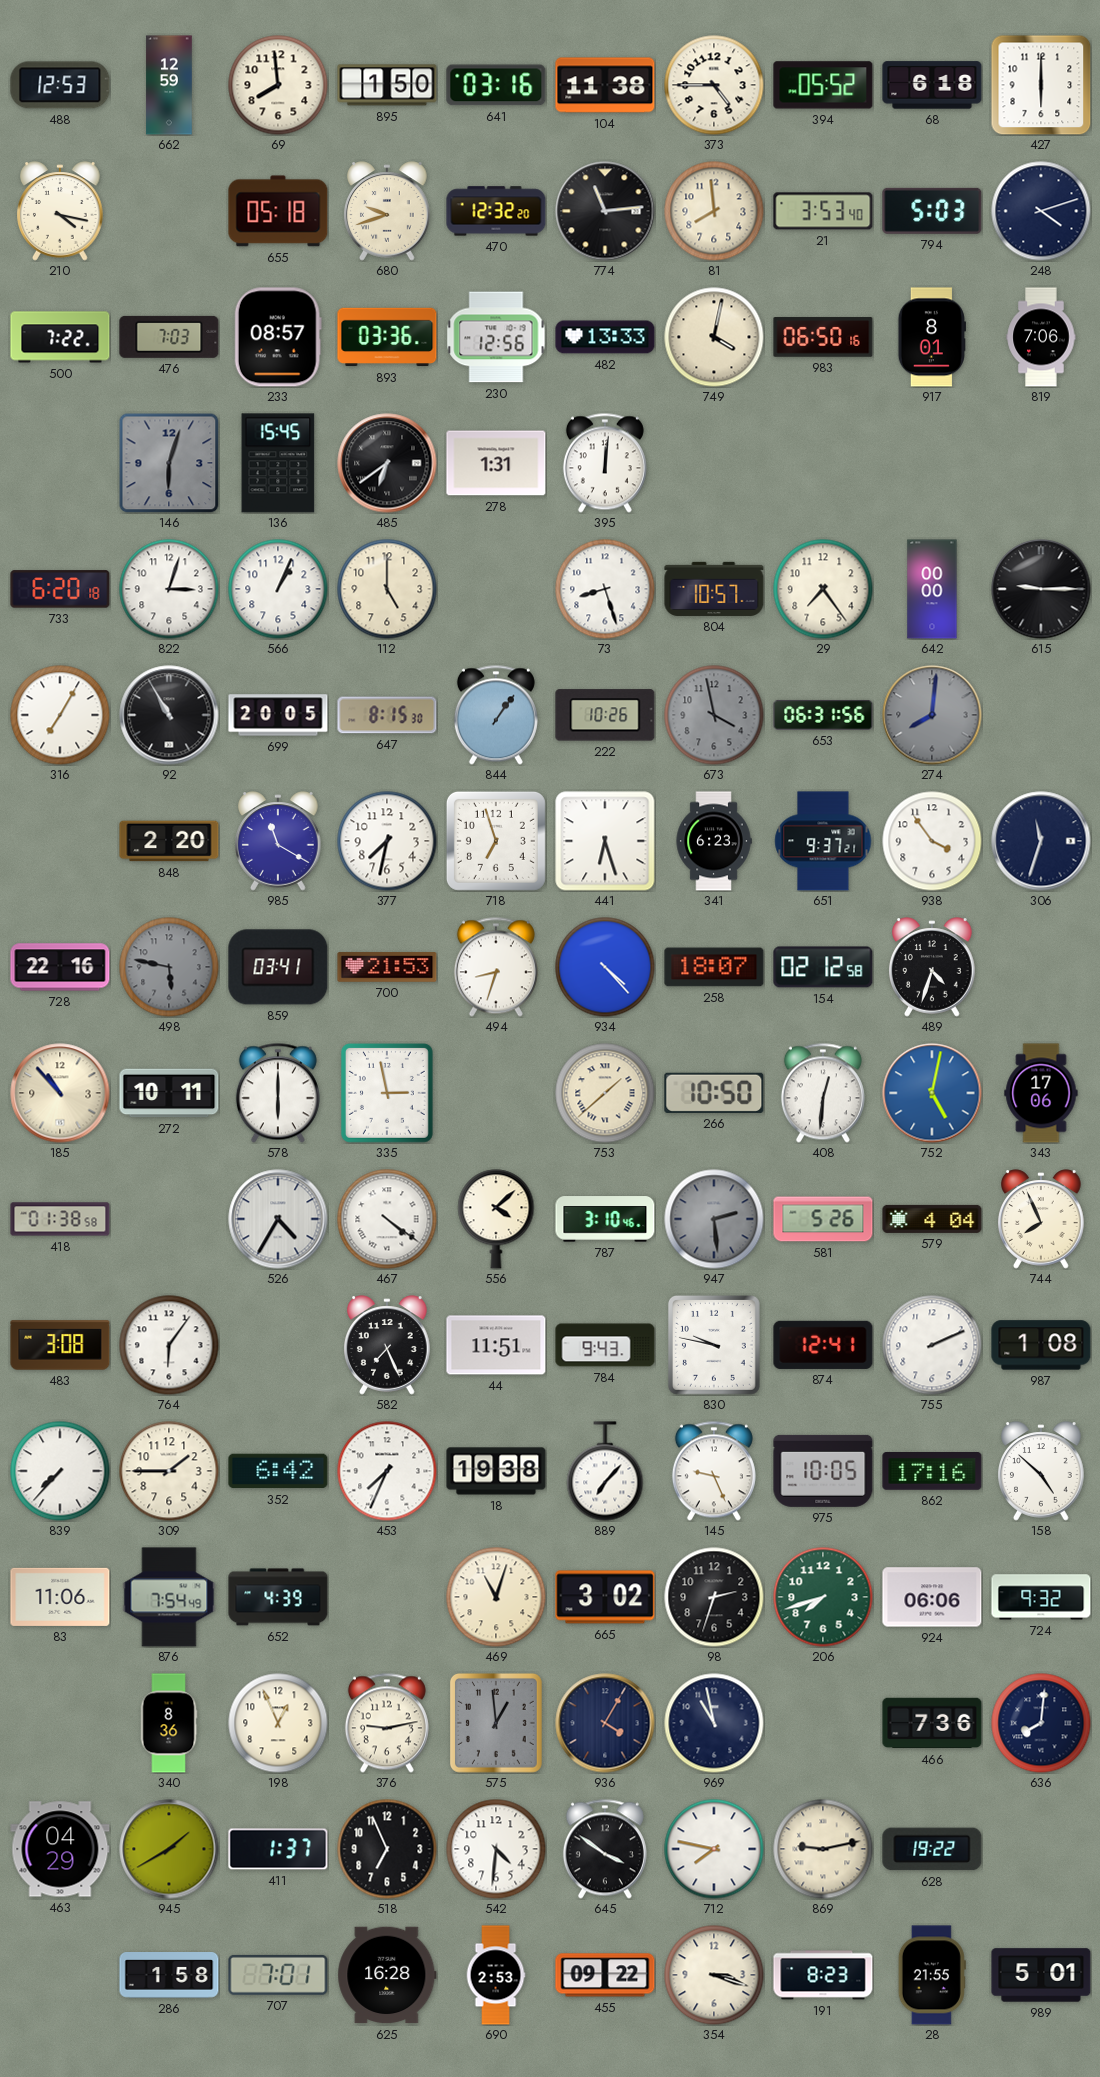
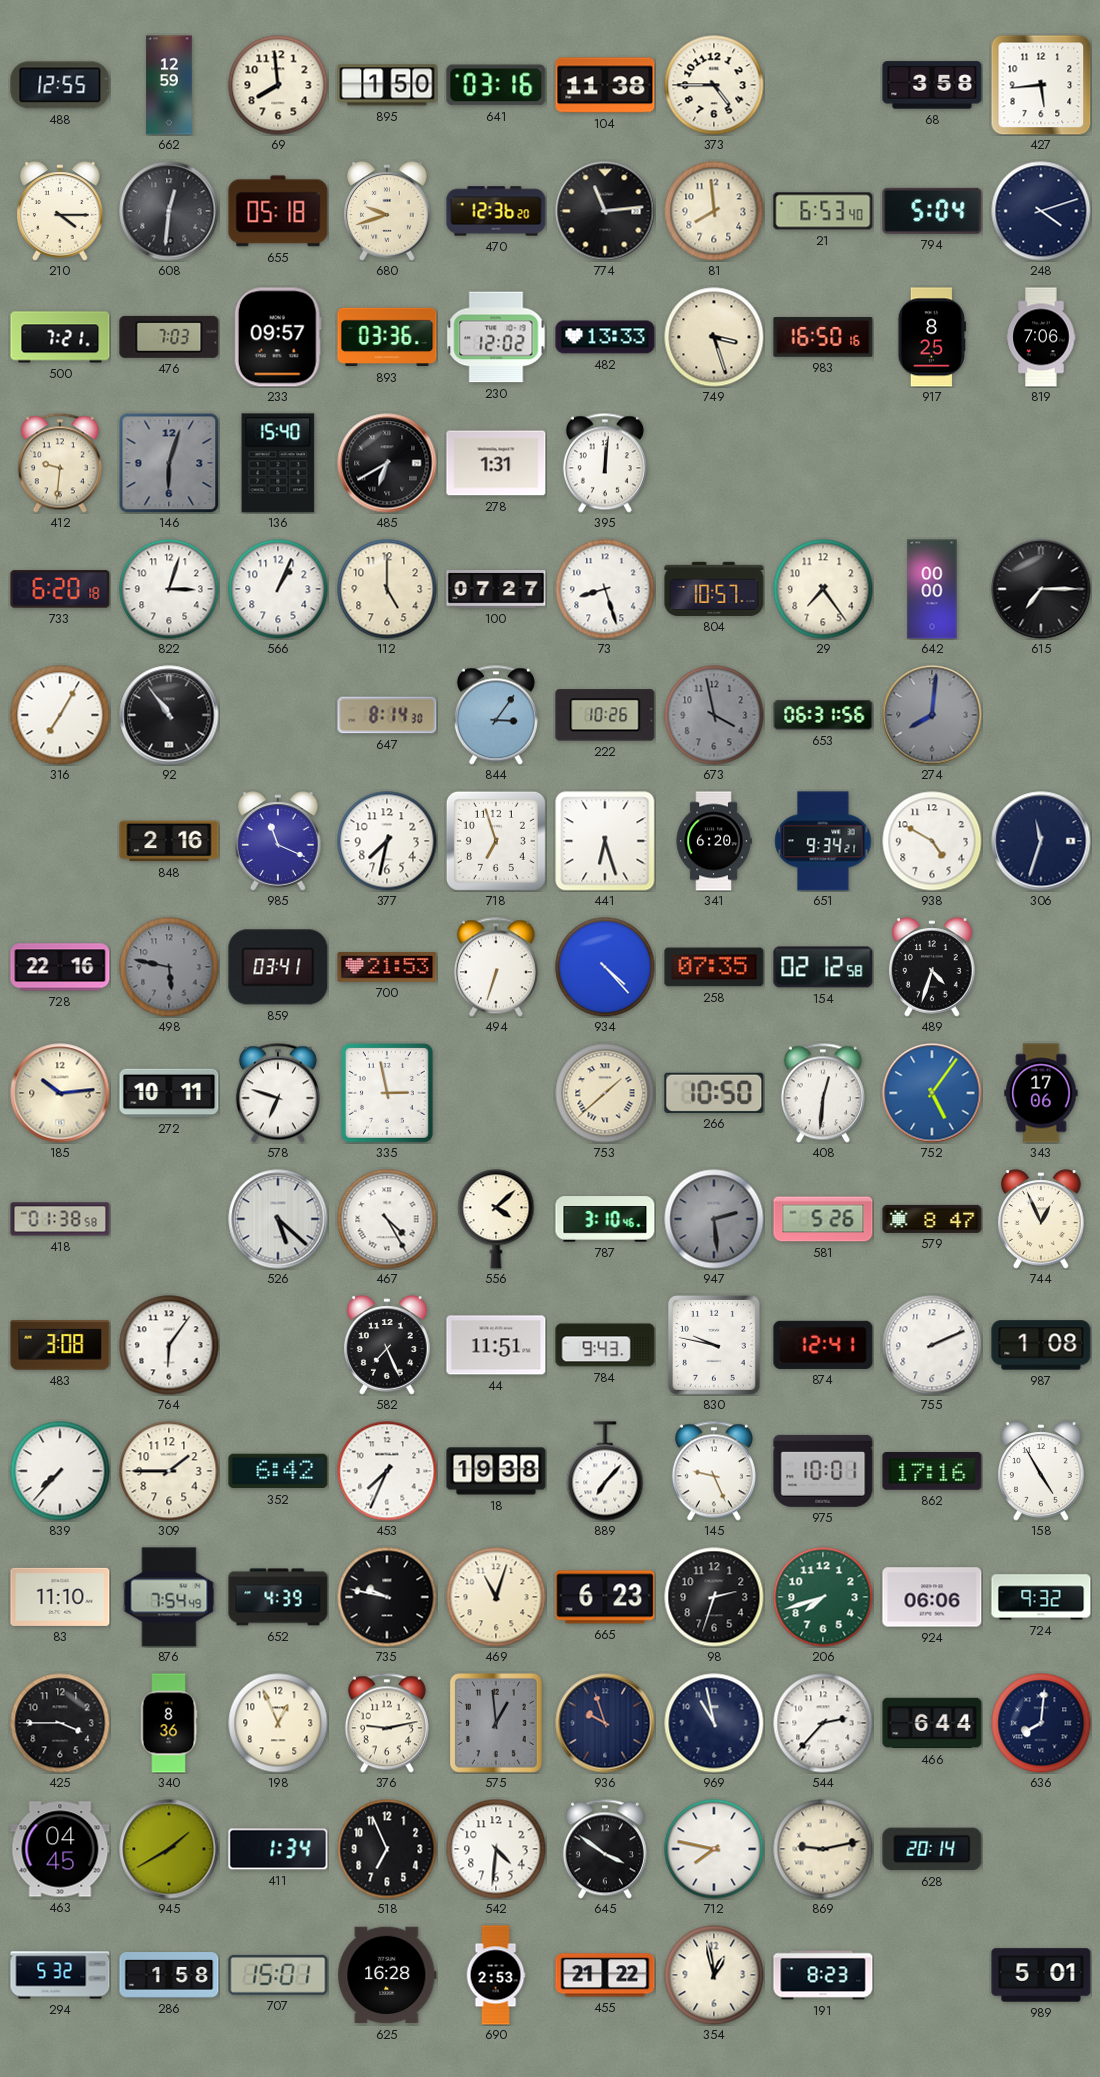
488: 12:53 -> 12:55 (60, 85)
394: 05:52 -> none (823, 85)
68: 6:18 -> 3:58 (932, 85)
427: 6:00 -> 5:44 (1041, 85)
210: 4:17 -> 4:15 (60, 211)
608: none -> 12:31 (169, 211)
470: 12:32 -> 12:36 (496, 211)
21: 3:53 -> 6:53 (823, 211)
794: 5:03 -> 5:04 (932, 211)
500: 7:22 -> 7:21 (60, 337)
233: 08:57 -> 09:57 (278, 337)
230: 12:56 -> 12:02 (496, 337)
749: 4:02 -> 3:27 (714, 337)
983: 06:50 -> 16:50 (823, 337)
917: 8:01 -> 8:25 (931, 337)
412: none -> 9:31 (60, 463)
136: 15:45 -> 15:40 (278, 463)
485: 6:39 -> 6:40 (387, 463)
100: none -> 07:27 (496, 590)
615: 9:15 -> 7:15 (1041, 589)
92: 10:55 -> 10:54 (169, 715)
699: 20:05 -> none (278, 715)
647: 8:15 -> 8:14 (387, 715)
844: 1:06 -> 3:06 (496, 715)
848: 2:20 -> 2:16 (169, 841)
985: 11:20 -> 11:19 (278, 841)
341: 6:23 -> 6:20 (714, 841)
651: 9:37 -> 9:34 (823, 841)
938: 3:54 -> 4:50 (932, 841)
494: 8:33 -> 6:33 (496, 967)
258: 18:07 -> 07:35 (714, 967)
185: 10:53 -> 10:14 (60, 1093)
578: 6:00 -> 6:48 (278, 1093)
752: 5:02 -> 5:06 (932, 1093)
526: 4:35 -> 5:22 (278, 1219)
467: 4:21 -> 4:25 (387, 1219)
579: 4:04 -> 8:47 (932, 1219)
744: 7:56 -> 12:56 (1041, 1219)
975: 10:05 -> 10:01 (823, 1471)
158: 4:52 -> 4:55 (1041, 1471)
83: 11:06 -> 11:10 (60, 1597)
735: none -> 9:47 (387, 1597)
665: 3:02 -> 6:23 (605, 1597)
425: none -> 3:45 (60, 1723)
936: 4:05 -> 9:57 (605, 1723)
544: none -> 2:37 (823, 1723)
466: 7:36 -> 6:44 (932, 1723)
463: 04:29 -> 04:45 (60, 1849)
411: 1:37 -> 1:34 (278, 1849)
628: 19:22 -> 20:14 (932, 1849)
294: none -> 5:32 (60, 1975)
707: 7:01 -> 15:01 (278, 1975)
455: 09:22 -> 21:22 (605, 1975)
354: 3:18 -> 12:58 (714, 1975)
28: 21:55 -> none (932, 1975)
